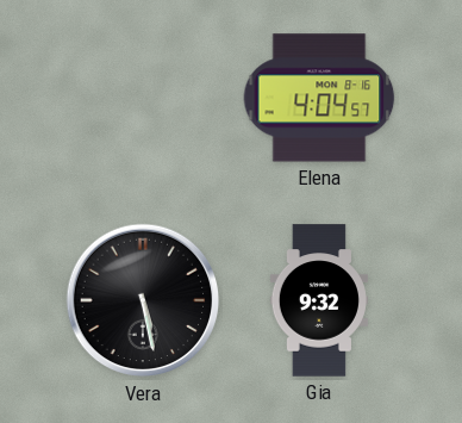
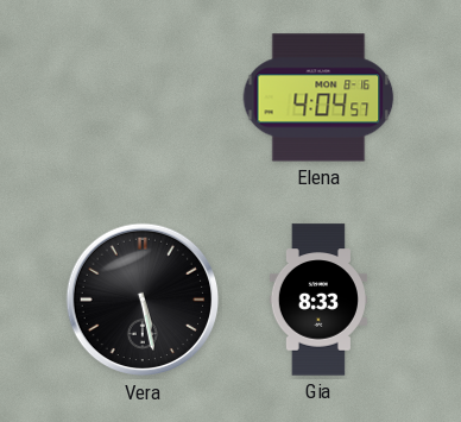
Gia: 9:32 -> 8:33 (318, 300)
